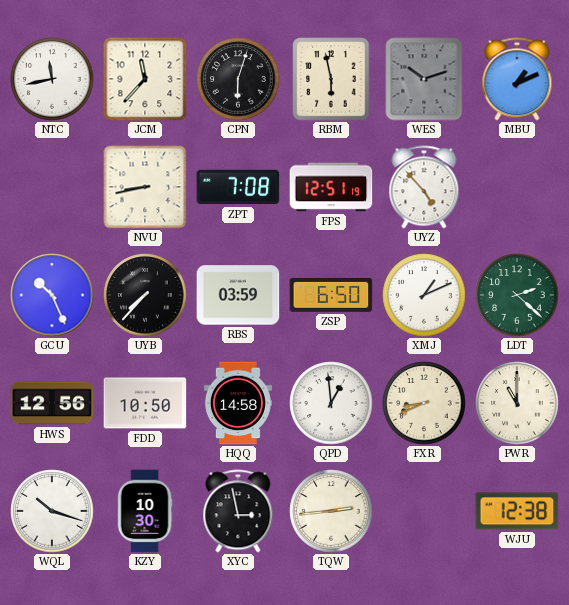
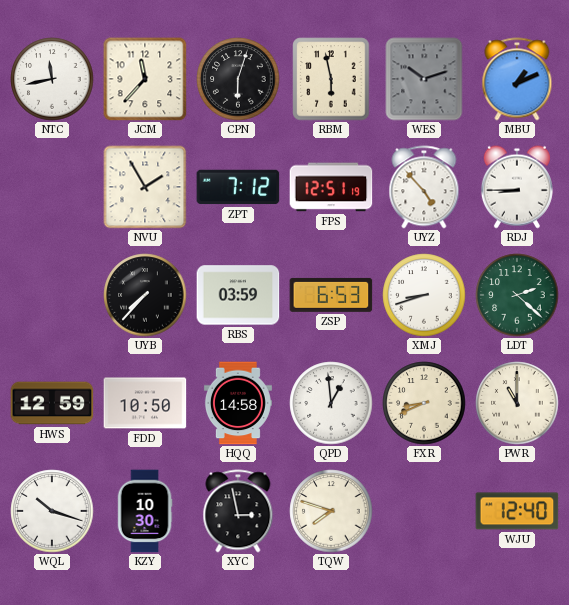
NVU: 8:43 -> 1:55 (145, 187)
ZPT: 7:08 -> 7:12 (238, 187)
RDJ: none -> 8:45 (517, 187)
GCU: 10:26 -> none (52, 295)
ZSP: 6:50 -> 6:53 (331, 295)
XMJ: 1:11 -> 8:42 (424, 295)
HWS: 12:56 -> 12:59 (52, 403)
TQW: 2:44 -> 7:48 (331, 511)
WJU: 12:38 -> 12:40 (517, 511)
